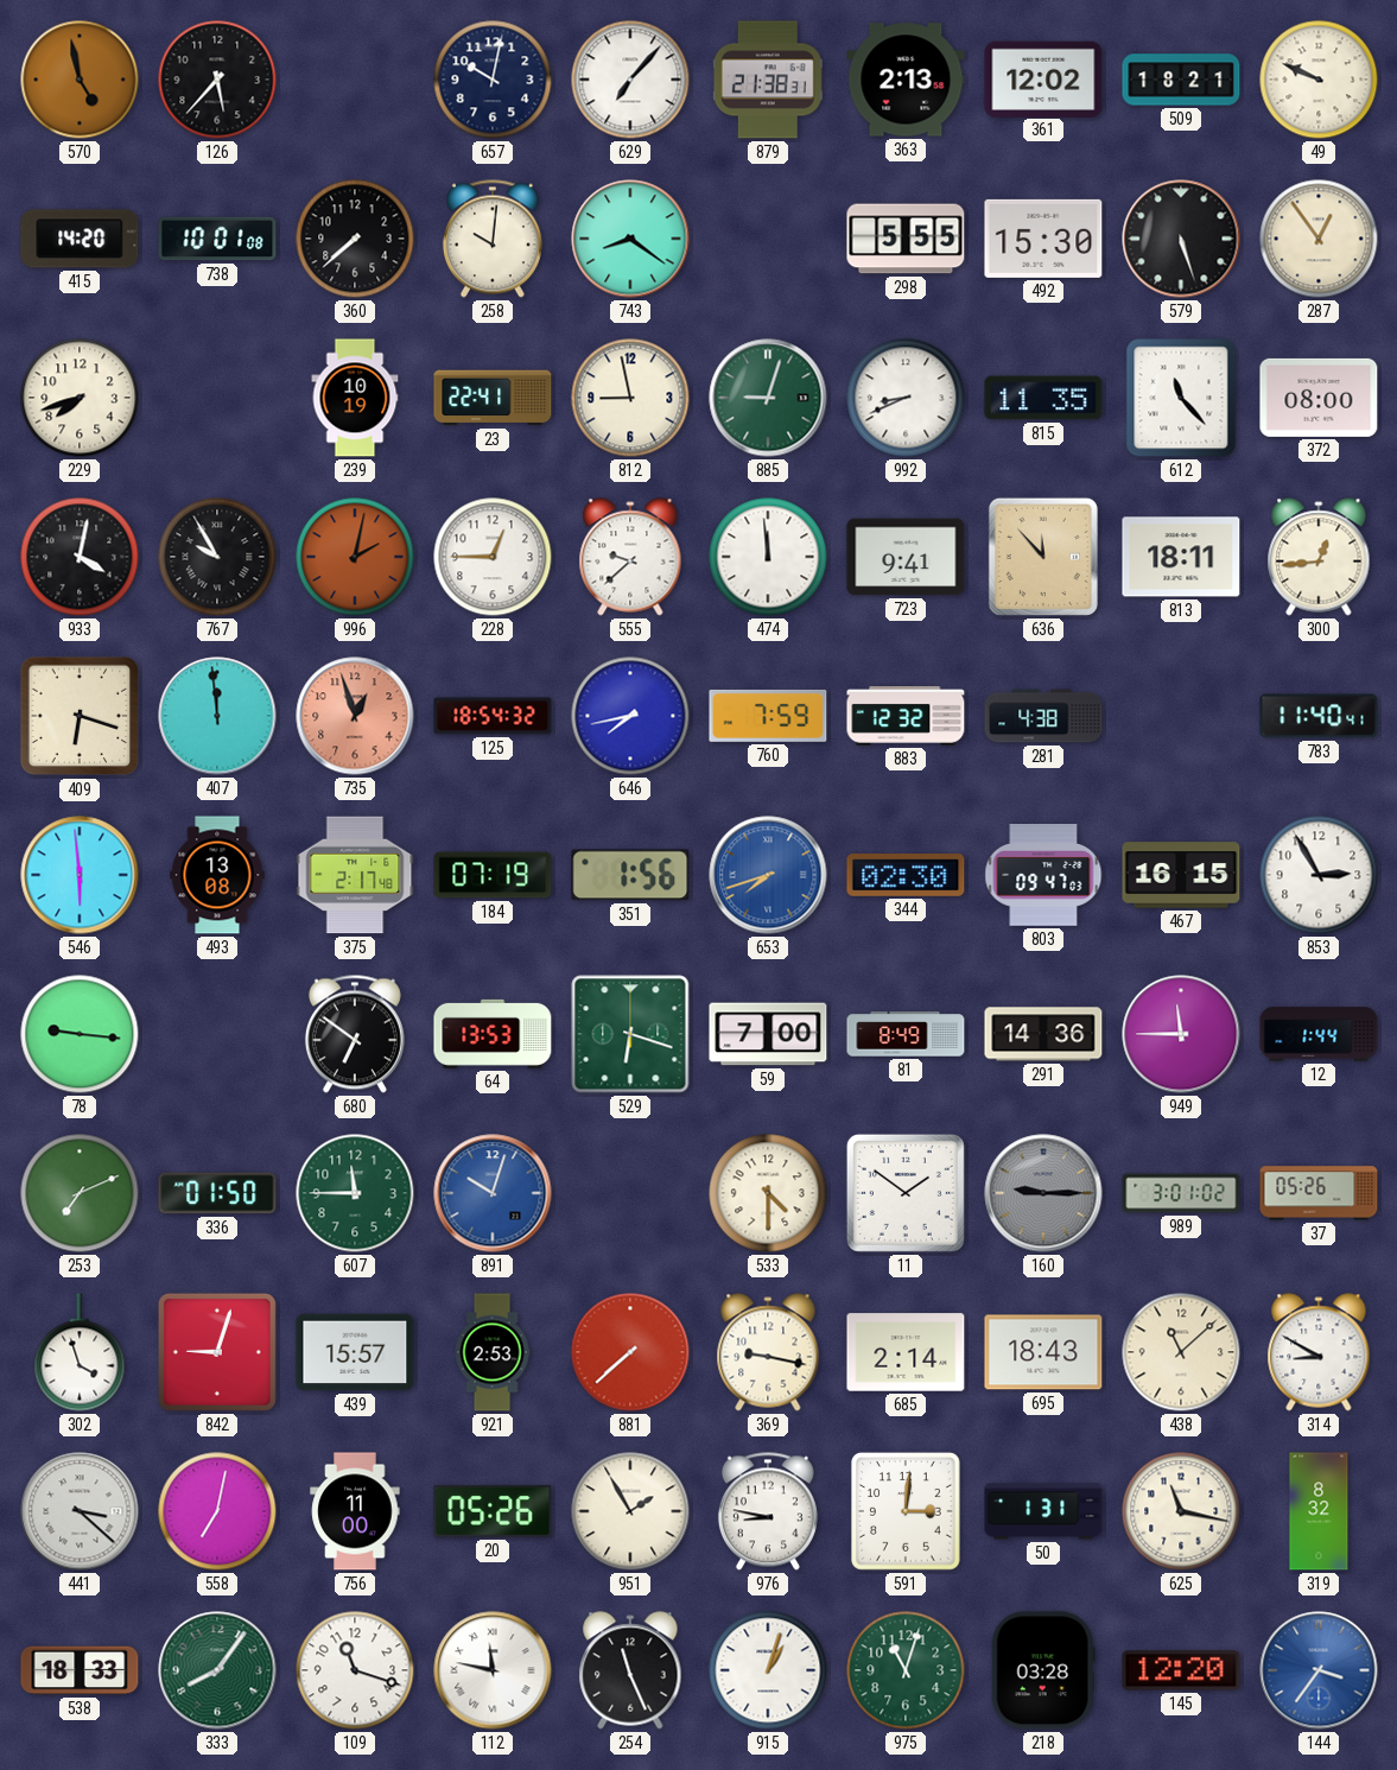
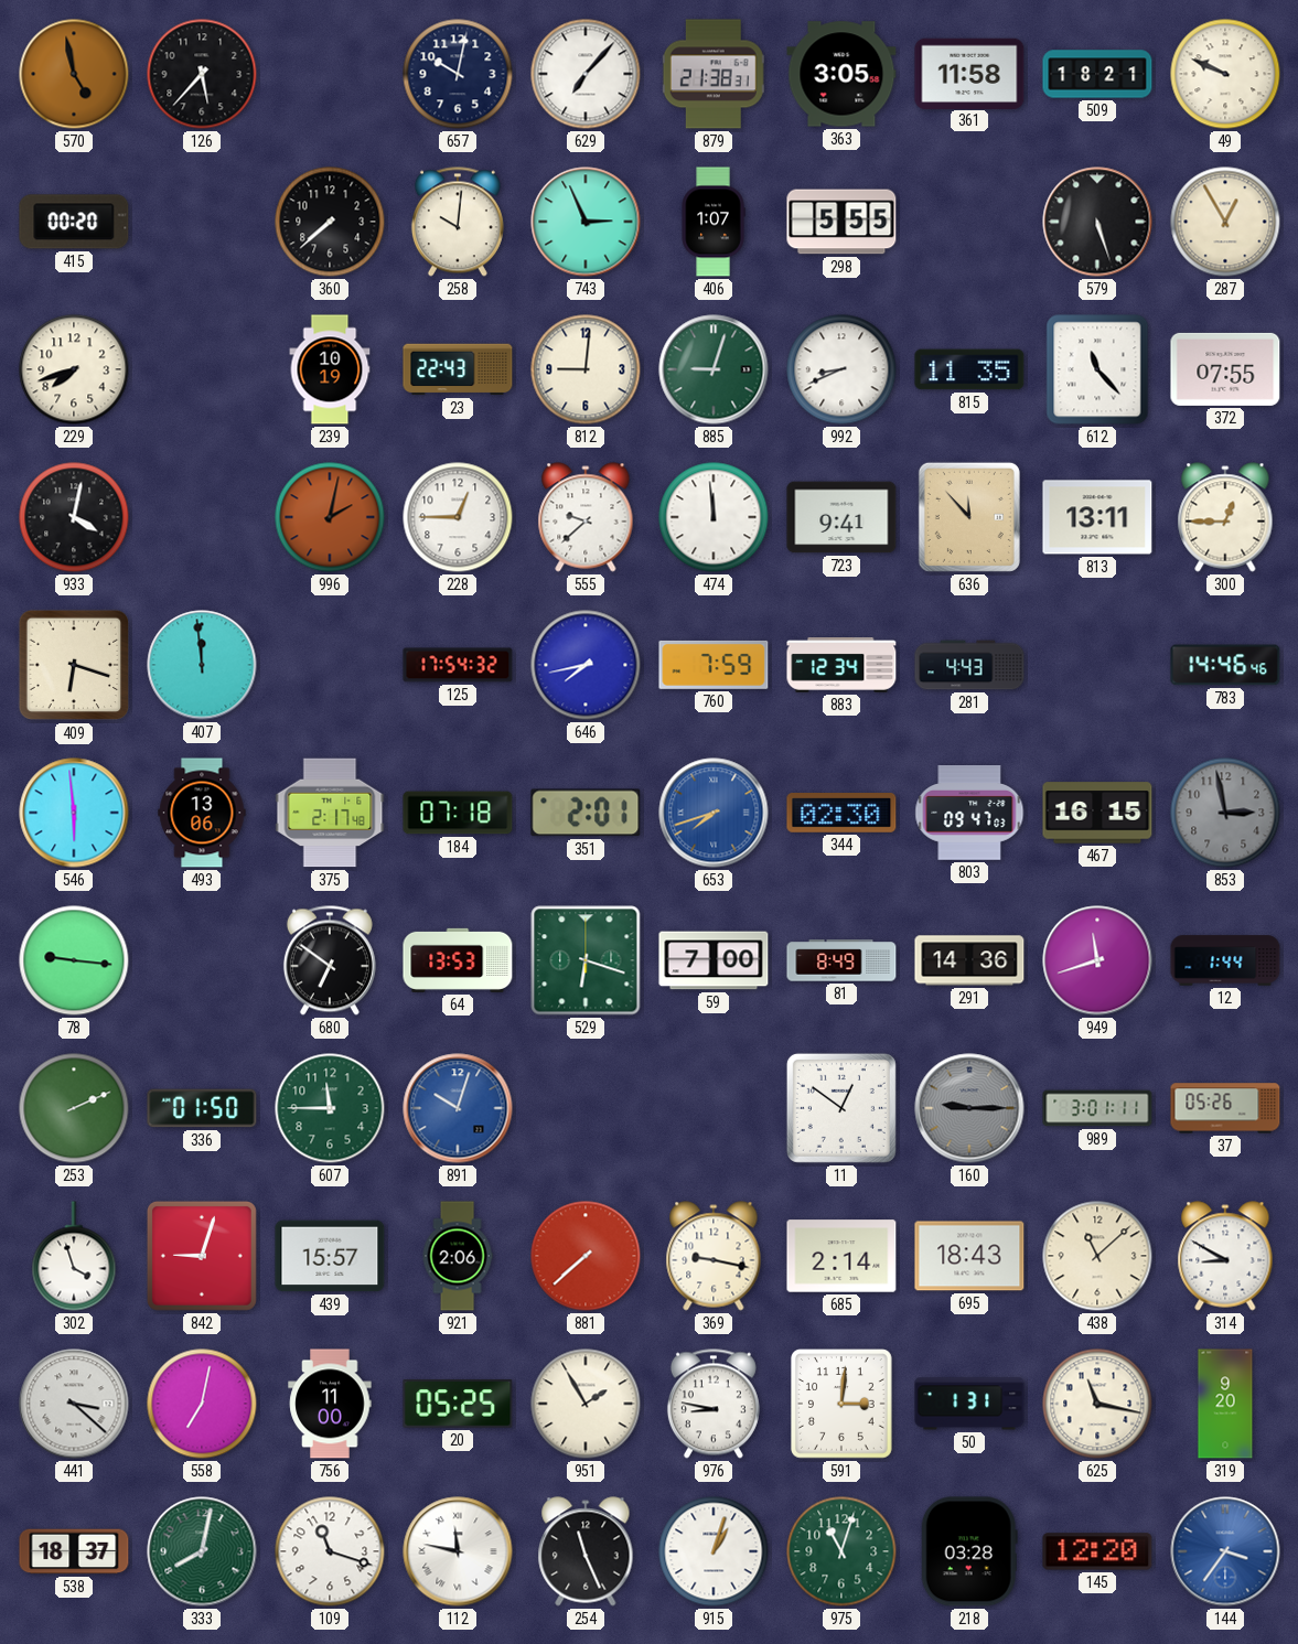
363: 2:13 -> 3:05 (841, 74)
361: 12:02 -> 11:58 (969, 73)
415: 14:20 -> 00:20 (74, 222)
738: 10:01 -> none (217, 239)
743: 8:21 -> 2:56 (586, 222)
406: none -> 1:07 (714, 222)
492: 15:30 -> none (1043, 239)
287: 12:54 -> 12:55 (1225, 222)
23: 22:41 -> 22:43 (458, 369)
812: 8:58 -> 9:01 (586, 369)
372: 08:00 -> 07:55 (1225, 369)
767: 9:55 -> none (217, 557)
813: 18:11 -> 13:11 (1097, 517)
300: 12:44 -> 12:45 (1225, 517)
735: 12:57 -> none (355, 716)
125: 18:54 -> 17:54 (458, 665)
883: 12:32 -> 12:34 (841, 666)
281: 4:38 -> 4:43 (969, 665)
783: 11:40 -> 14:46 (1225, 665)
493: 13:08 -> 13:06 (202, 813)
184: 07:19 -> 07:18 (458, 813)
351: 1:56 -> 2:01 (586, 813)
853: 2:55 -> 2:58 (1225, 813)
853 dial: white -> grey (1225, 813)
949: 11:45 -> 11:42 (1097, 960)
253: 7:11 -> 2:11 (74, 1108)
533: 4:30 -> none (768, 1193)
11: 1:51 -> 12:51 (841, 1108)
989: 3:01:02 -> 3:01:11 (1097, 1108)
921: 2:53 -> 2:06 (458, 1256)
20: 05:26 -> 05:25 (458, 1404)
319: 8:32 -> 9:20 (1225, 1404)
538: 18:33 -> 18:37 (74, 1551)
333: 8:06 -> 8:02 (202, 1551)
